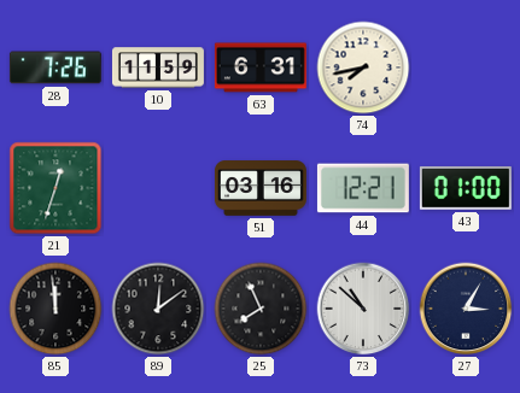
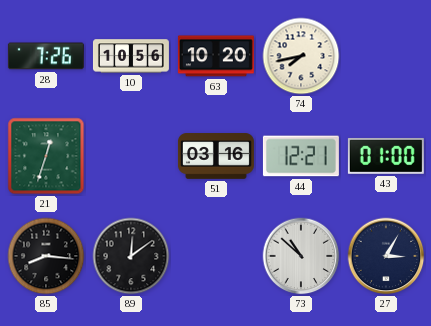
10: 11:59 -> 10:56 (131, 56)
63: 6:31 -> 10:20 (216, 56)
85: 11:59 -> 8:16 (46, 256)
25: 7:56 -> none (261, 309)
